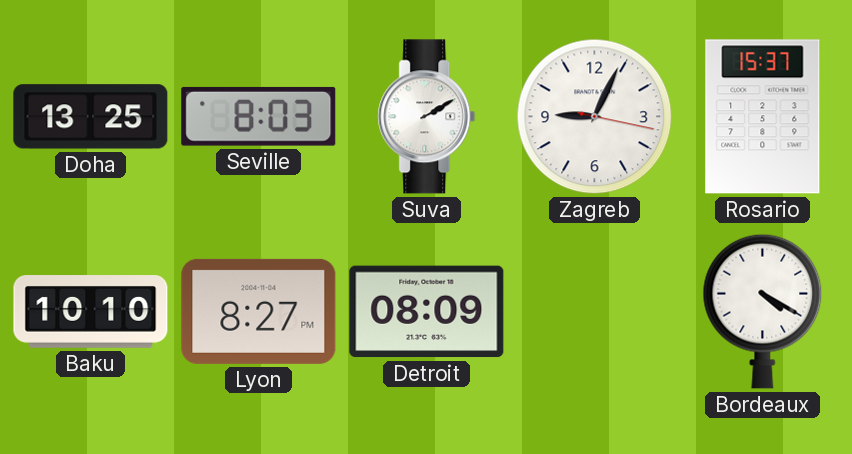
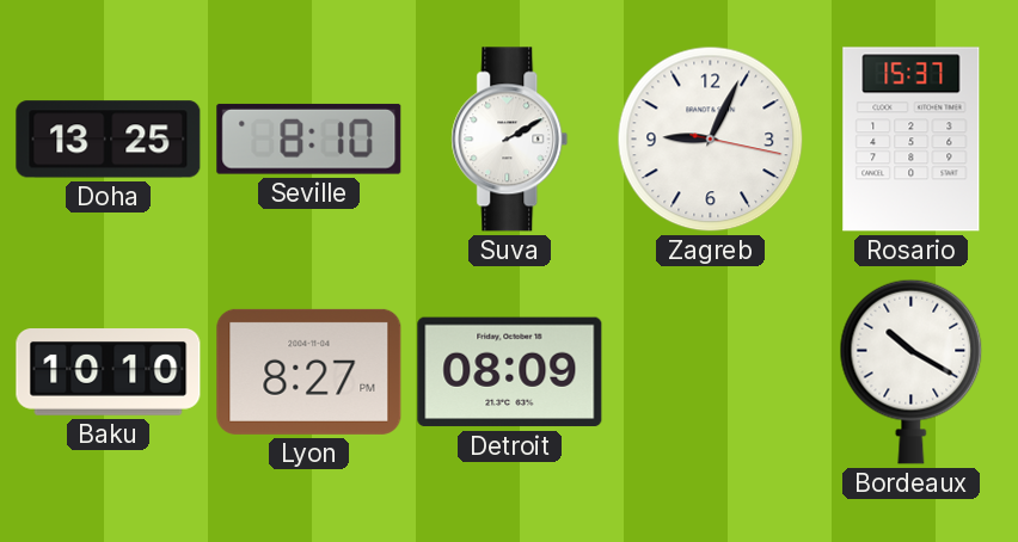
Seville: 8:03 -> 8:10 (309, 138)
Bordeaux: 4:20 -> 10:20 (912, 371)
